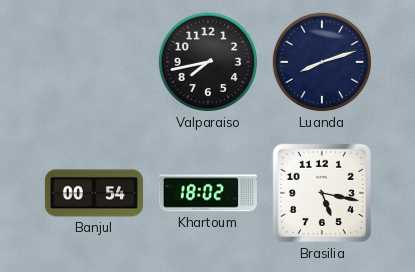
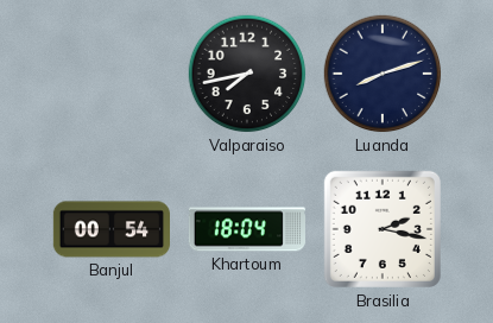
Khartoum: 18:02 -> 18:04 (246, 229)
Brasilia: 5:17 -> 2:17 (383, 229)
